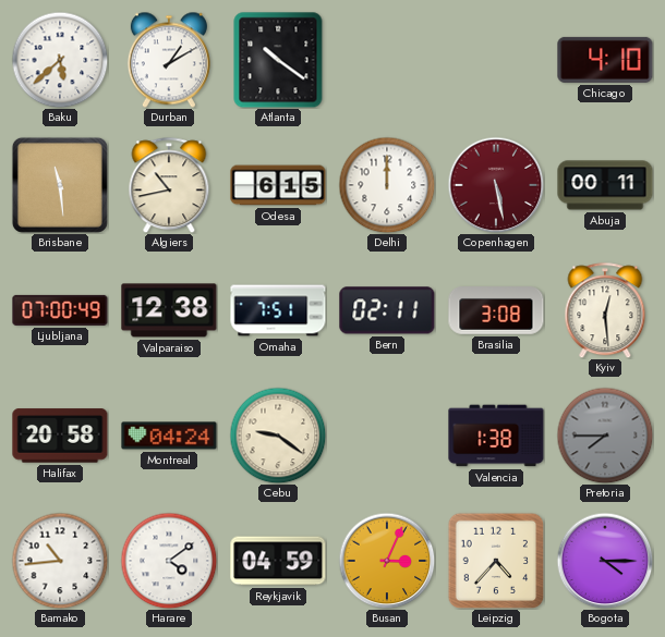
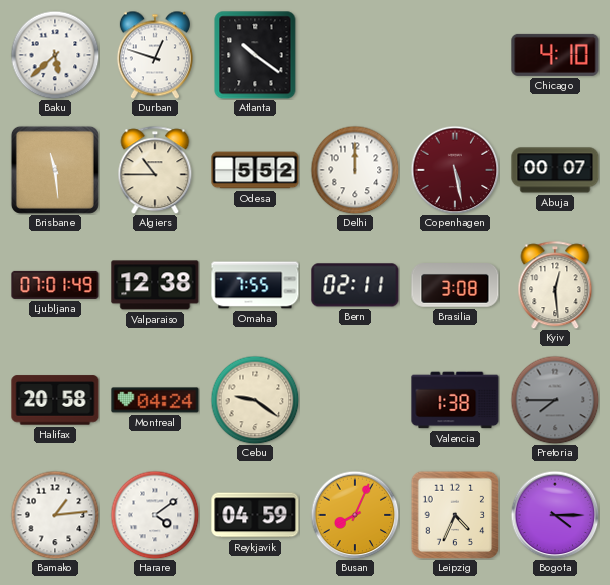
Durban: 1:10 -> 12:48 (155, 55)
Algiers: 10:43 -> 10:45 (155, 170)
Odesa: 6:15 -> 5:52 (255, 170)
Abuja: 00:11 -> 00:07 (555, 170)
Ljubljana: 07:00 -> 07:01 (55, 285)
Omaha: 7:51 -> 7:55 (255, 285)
Bamako: 10:44 -> 1:14 (55, 515)
Busan: 3:04 -> 8:04 (355, 515)
Leipzig: 4:37 -> 4:34 (455, 515)
